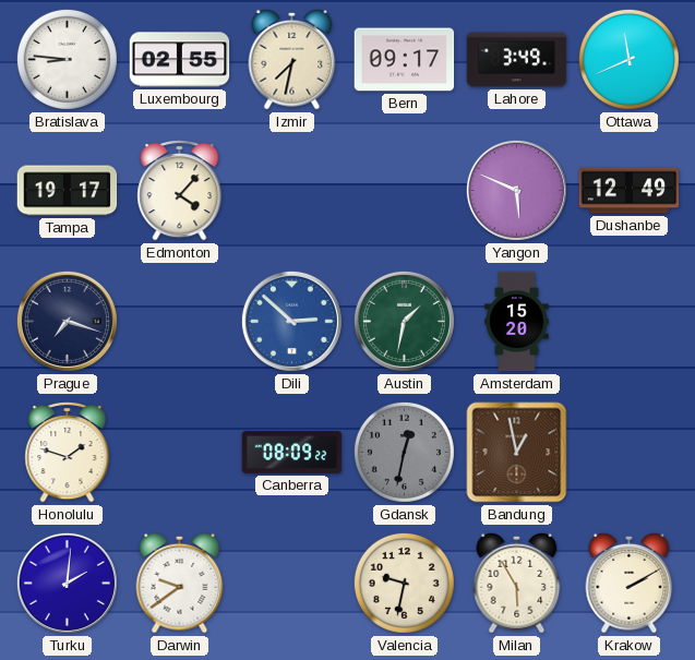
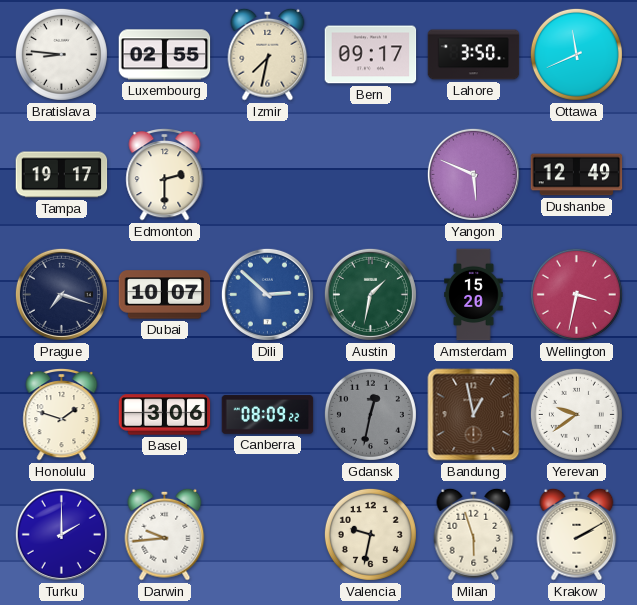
Lahore: 3:49 -> 3:50 (474, 55)
Edmonton: 4:07 -> 2:30 (165, 175)
Dubai: none -> 10:07 (165, 295)
Wellington: none -> 3:32 (576, 294)
Basel: none -> 3:06 (165, 415)
Yerevan: none -> 9:39 (576, 414)
Turku: 2:01 -> 2:00 (61, 534)
Darwin: 9:39 -> 9:44 (165, 534)
Milan: 5:55 -> 5:57 (474, 534)
